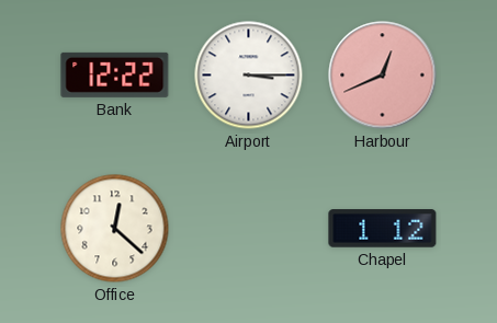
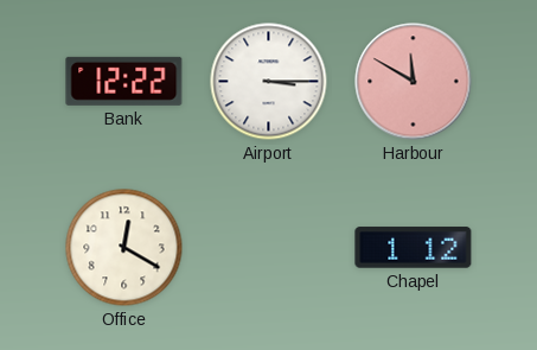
Harbour: 12:41 -> 11:50 (414, 82)
Office: 12:22 -> 12:20 (124, 248)
